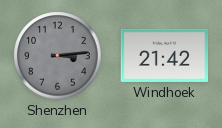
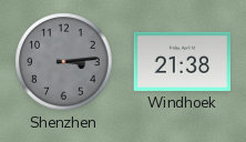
Windhoek: 21:42 -> 21:38 (182, 61)
